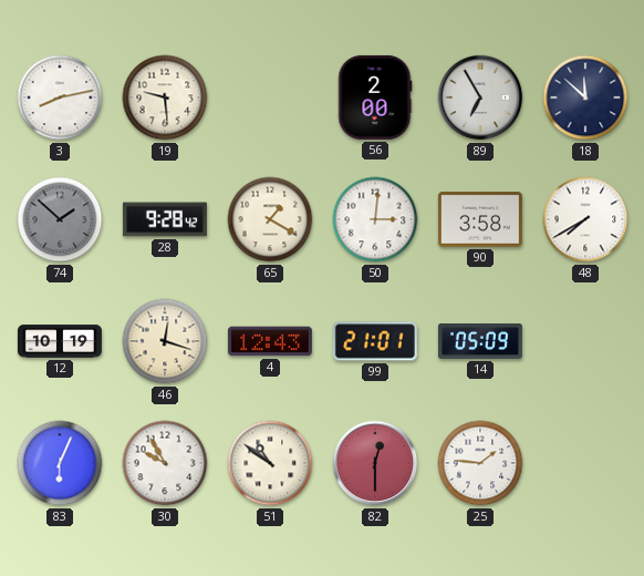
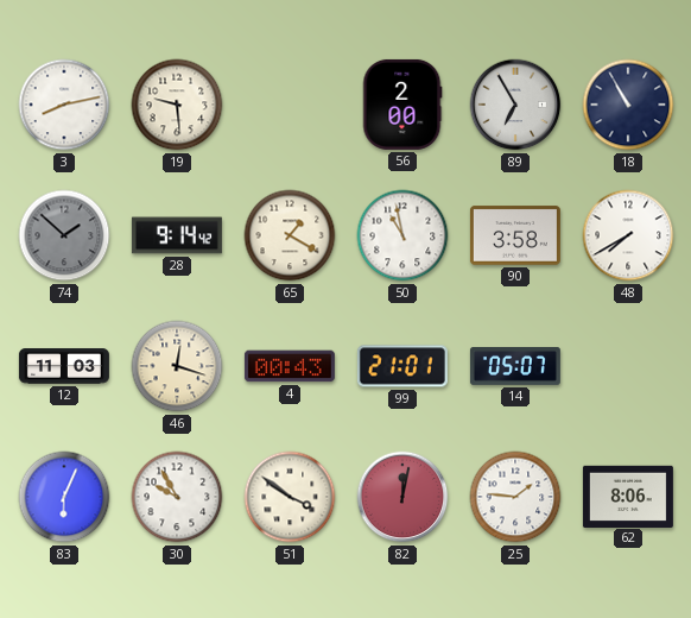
18: 11:52 -> 10:55 (628, 105)
28: 9:28 -> 9:14 (177, 235)
50: 3:01 -> 10:58 (402, 235)
12: 10:19 -> 11:03 (64, 366)
4: 12:43 -> 00:43 (290, 366)
14: 05:09 -> 05:07 (515, 367)
51: 10:51 -> 3:51 (290, 497)
82: 12:30 -> 12:02 (402, 497)
62: none -> 8:06 (628, 496)
